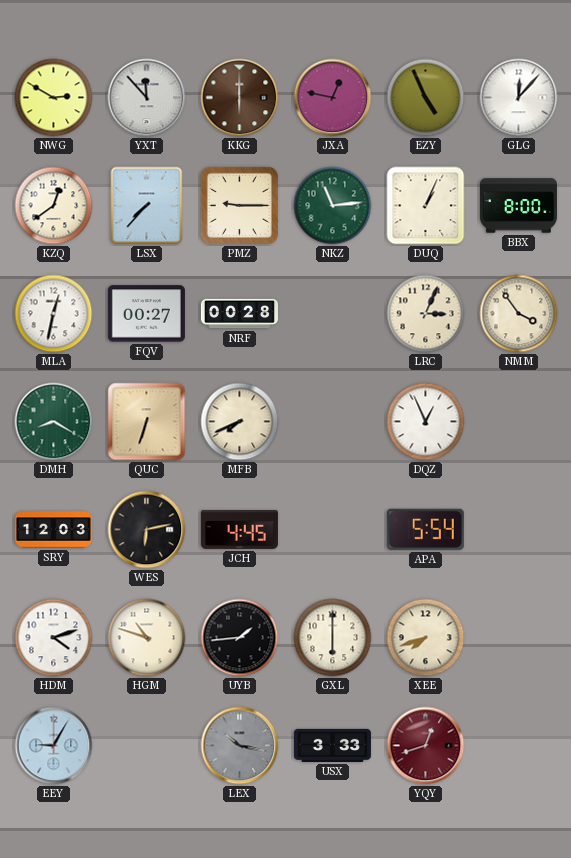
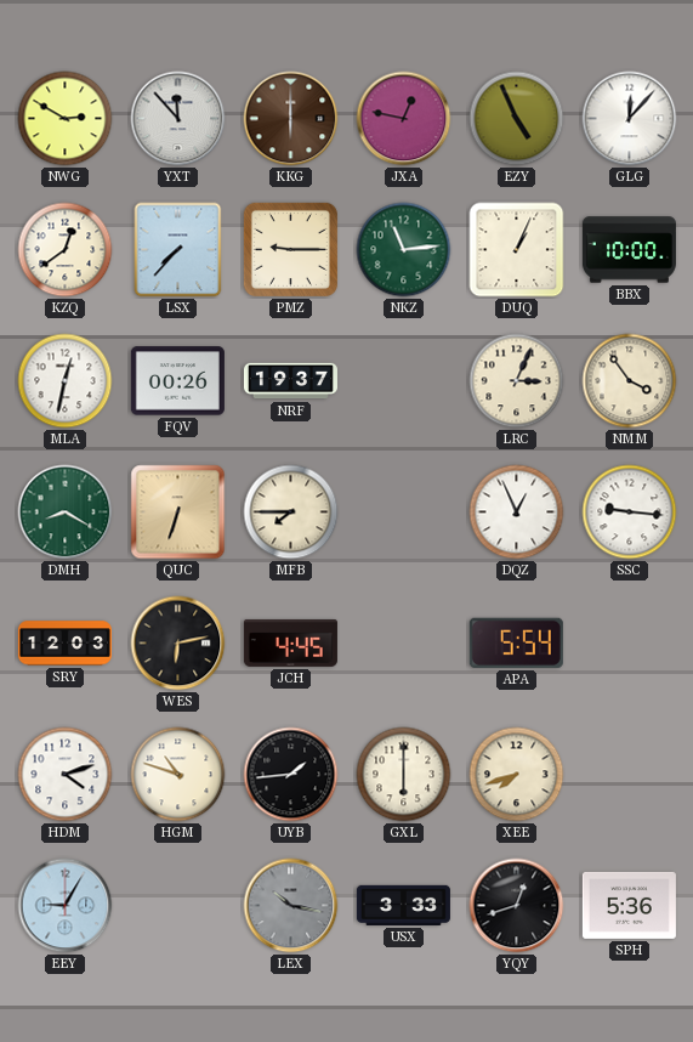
BBX: 8:00 -> 10:00 (629, 250)
FQV: 00:27 -> 00:26 (177, 381)
NRF: 00:28 -> 19:37 (290, 381)
MFB: 7:41 -> 7:45 (291, 512)
SSC: none -> 9:16 (630, 512)
YQY dial: burgundy -> black (517, 906)
SPH: none -> 5:36 (629, 905)
